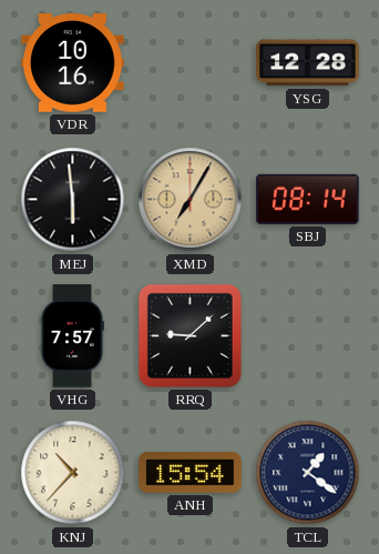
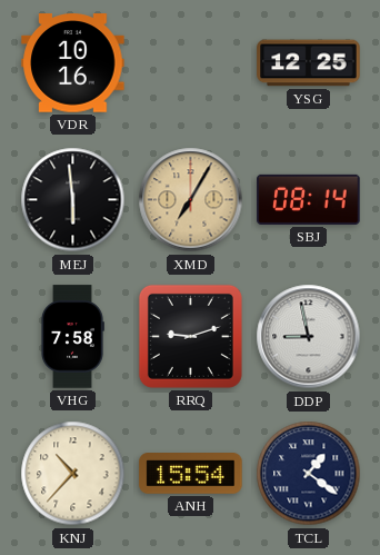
YSG: 12:28 -> 12:25 (309, 63)
VHG: 7:57 -> 7:58 (72, 337)
RRQ: 9:08 -> 9:12 (190, 336)
DDP: none -> 8:58 (309, 337)
